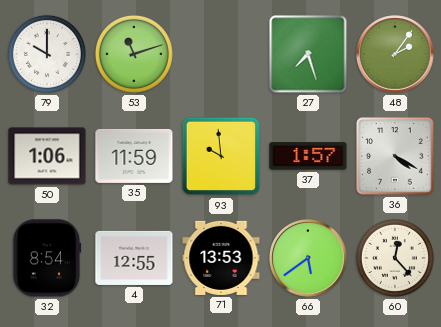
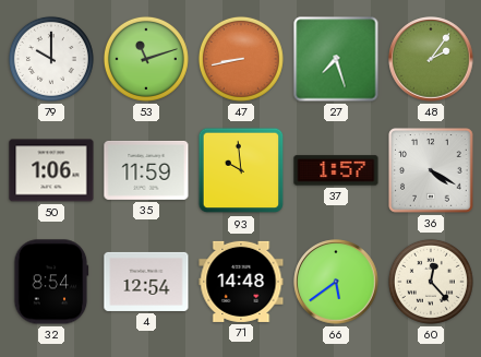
47: none -> 8:43 (241, 59)
4: 12:55 -> 12:54 (146, 282)
71: 13:53 -> 14:48 (241, 282)
